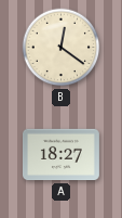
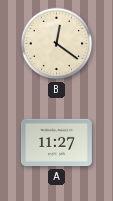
A: 18:27 -> 11:27 (56, 143)
